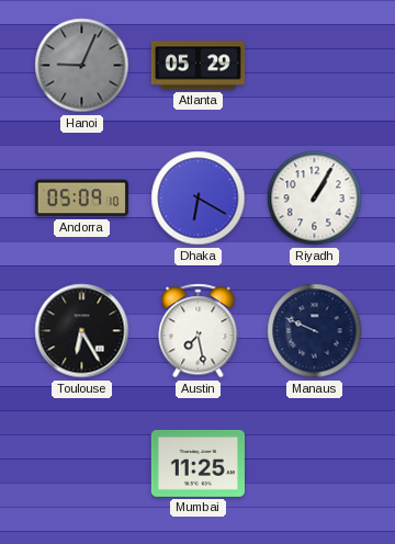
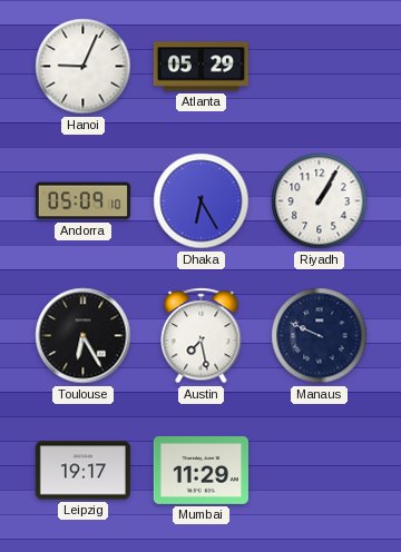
Hanoi dial: grey -> white (84, 67)
Dhaka: 6:20 -> 6:25 (202, 201)
Leipzig: none -> 19:17 (82, 471)
Mumbai: 11:25 -> 11:29 (200, 470)
